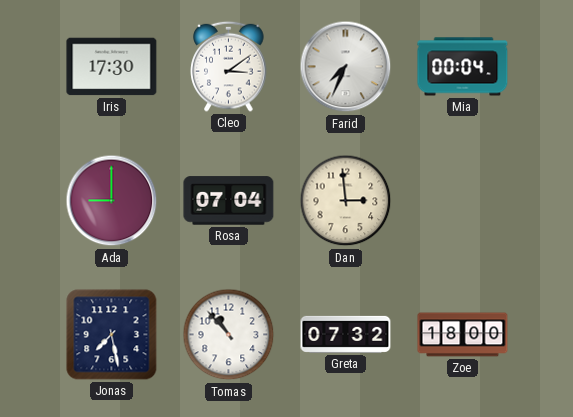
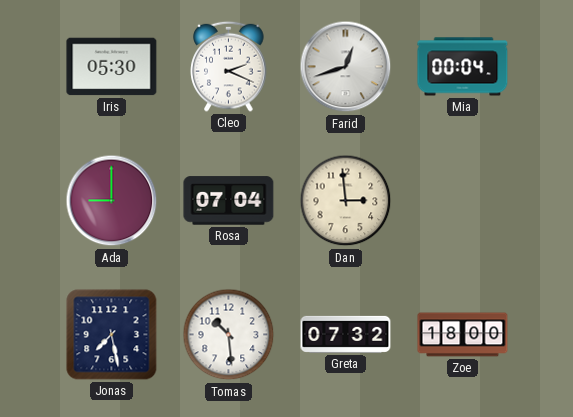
Iris: 17:30 -> 05:30 (112, 67)
Cleo: 3:09 -> 2:19 (229, 66)
Farid: 7:34 -> 12:42 (346, 67)
Tomas: 10:53 -> 10:29 (229, 335)
